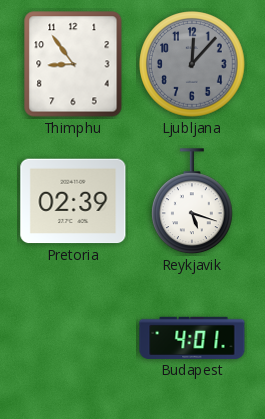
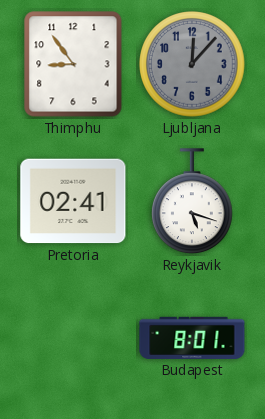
Pretoria: 02:39 -> 02:41 (73, 201)
Budapest: 4:01 -> 8:01 (192, 338)
